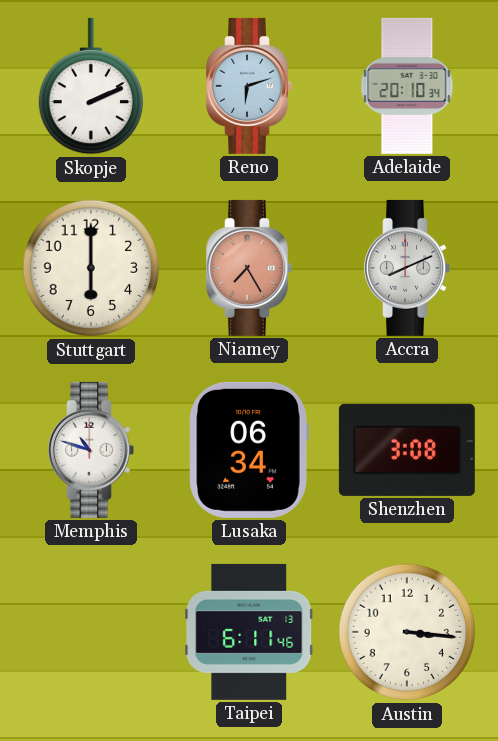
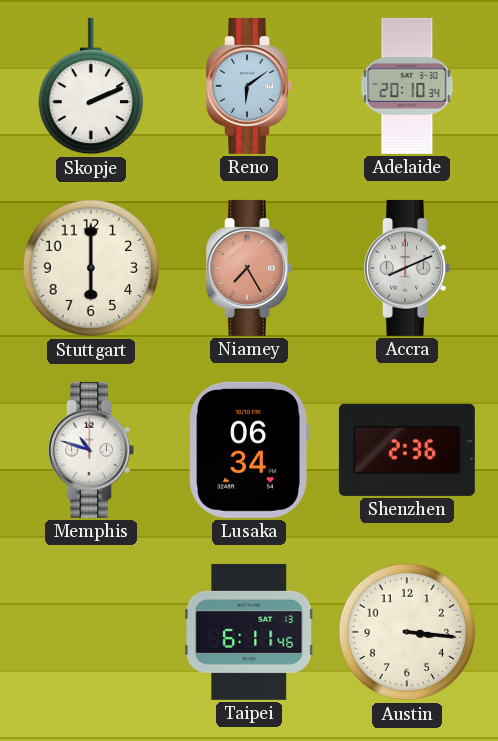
Reno: 6:12 -> 6:09 (249, 86)
Shenzhen: 3:08 -> 2:36 (407, 450)
